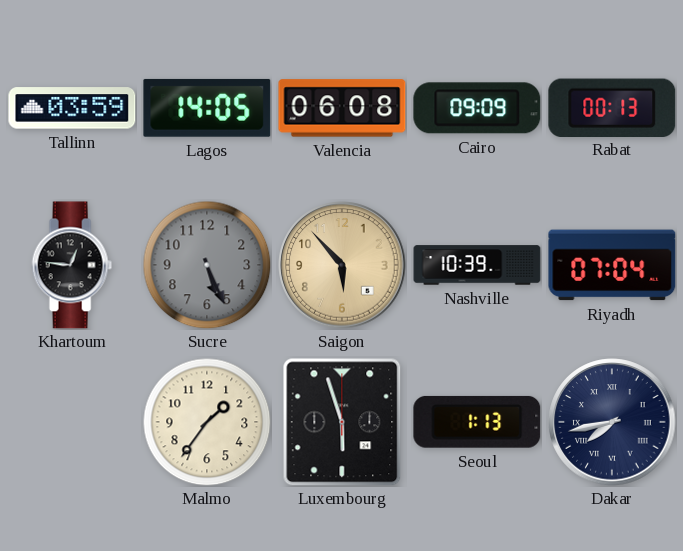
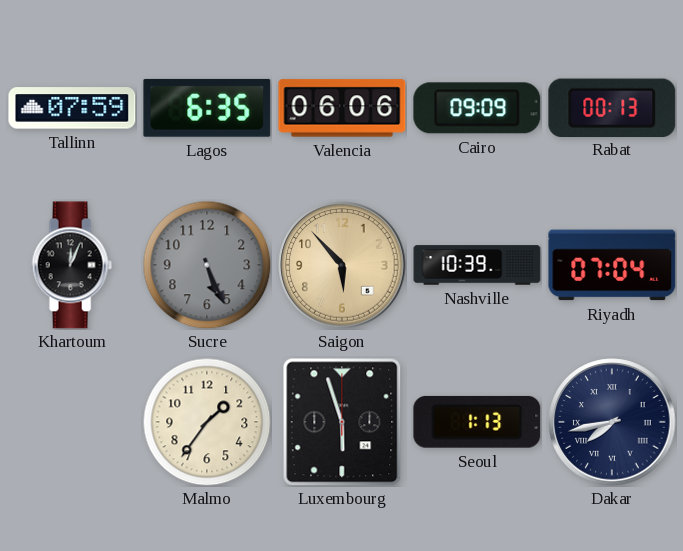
Tallinn: 03:59 -> 07:59 (72, 108)
Lagos: 14:05 -> 6:35 (207, 108)
Valencia: 06:08 -> 06:06 (342, 108)
Khartoum: 12:46 -> 12:04 (72, 265)
